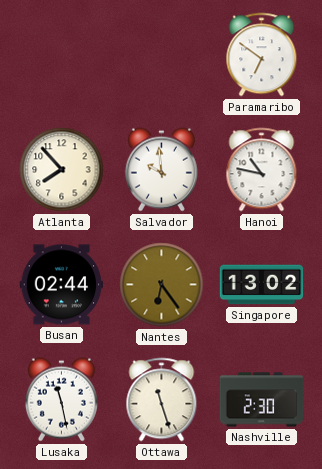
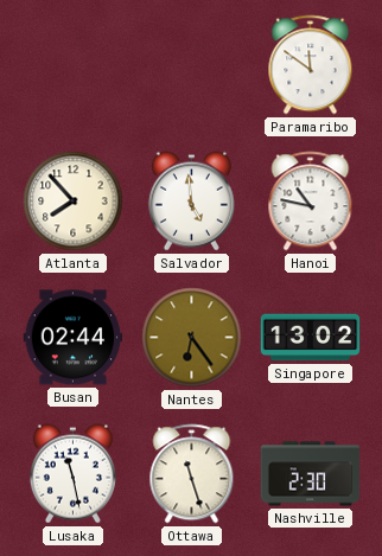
Paramaribo: 6:51 -> 11:51 (311, 65)
Salvador: 9:59 -> 4:59 (191, 202)
